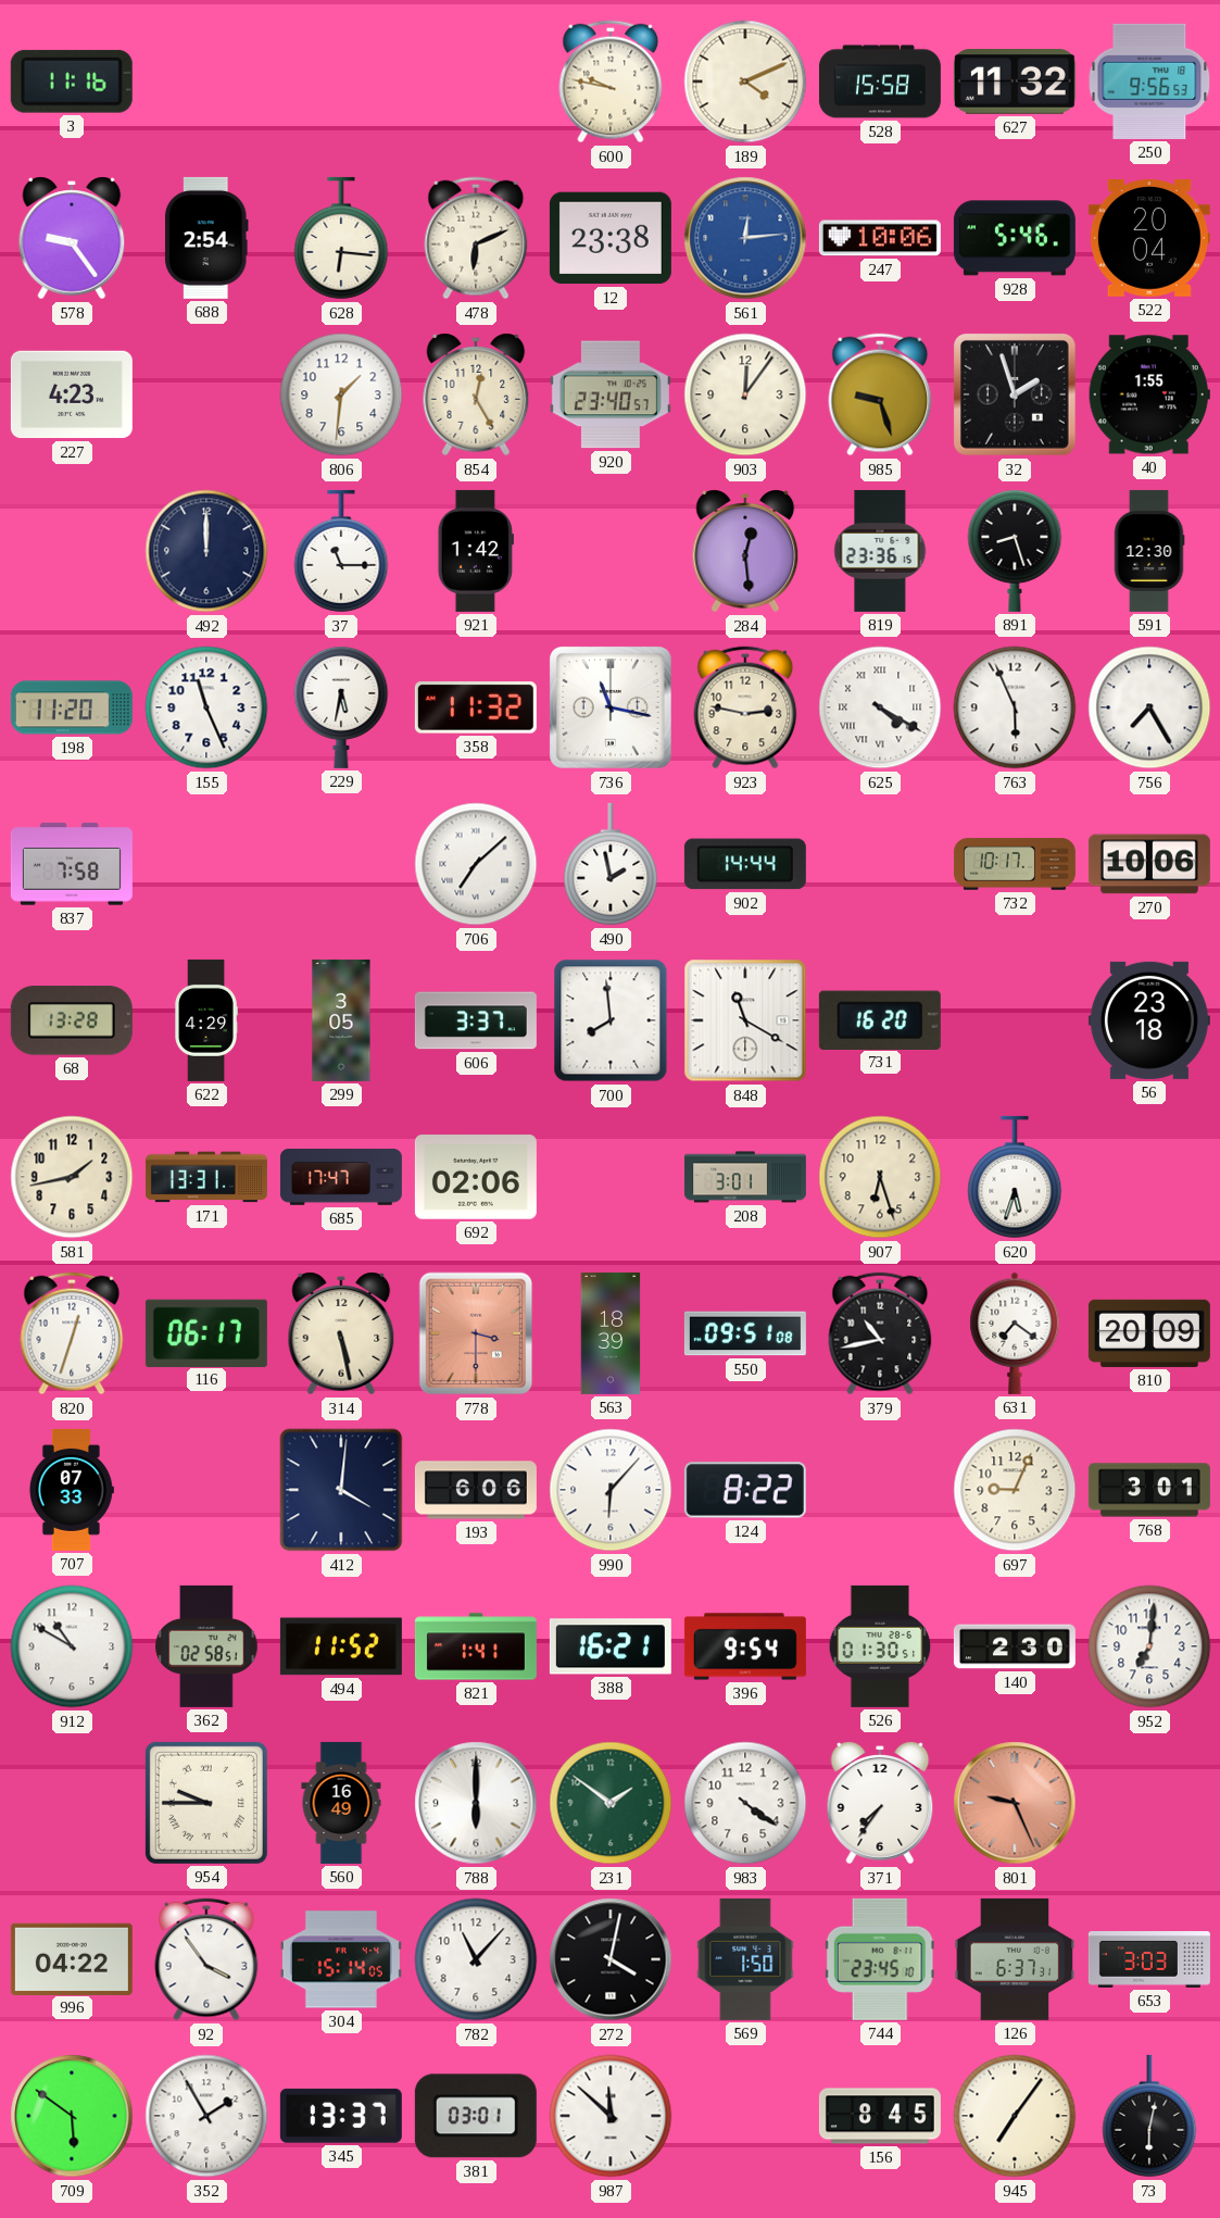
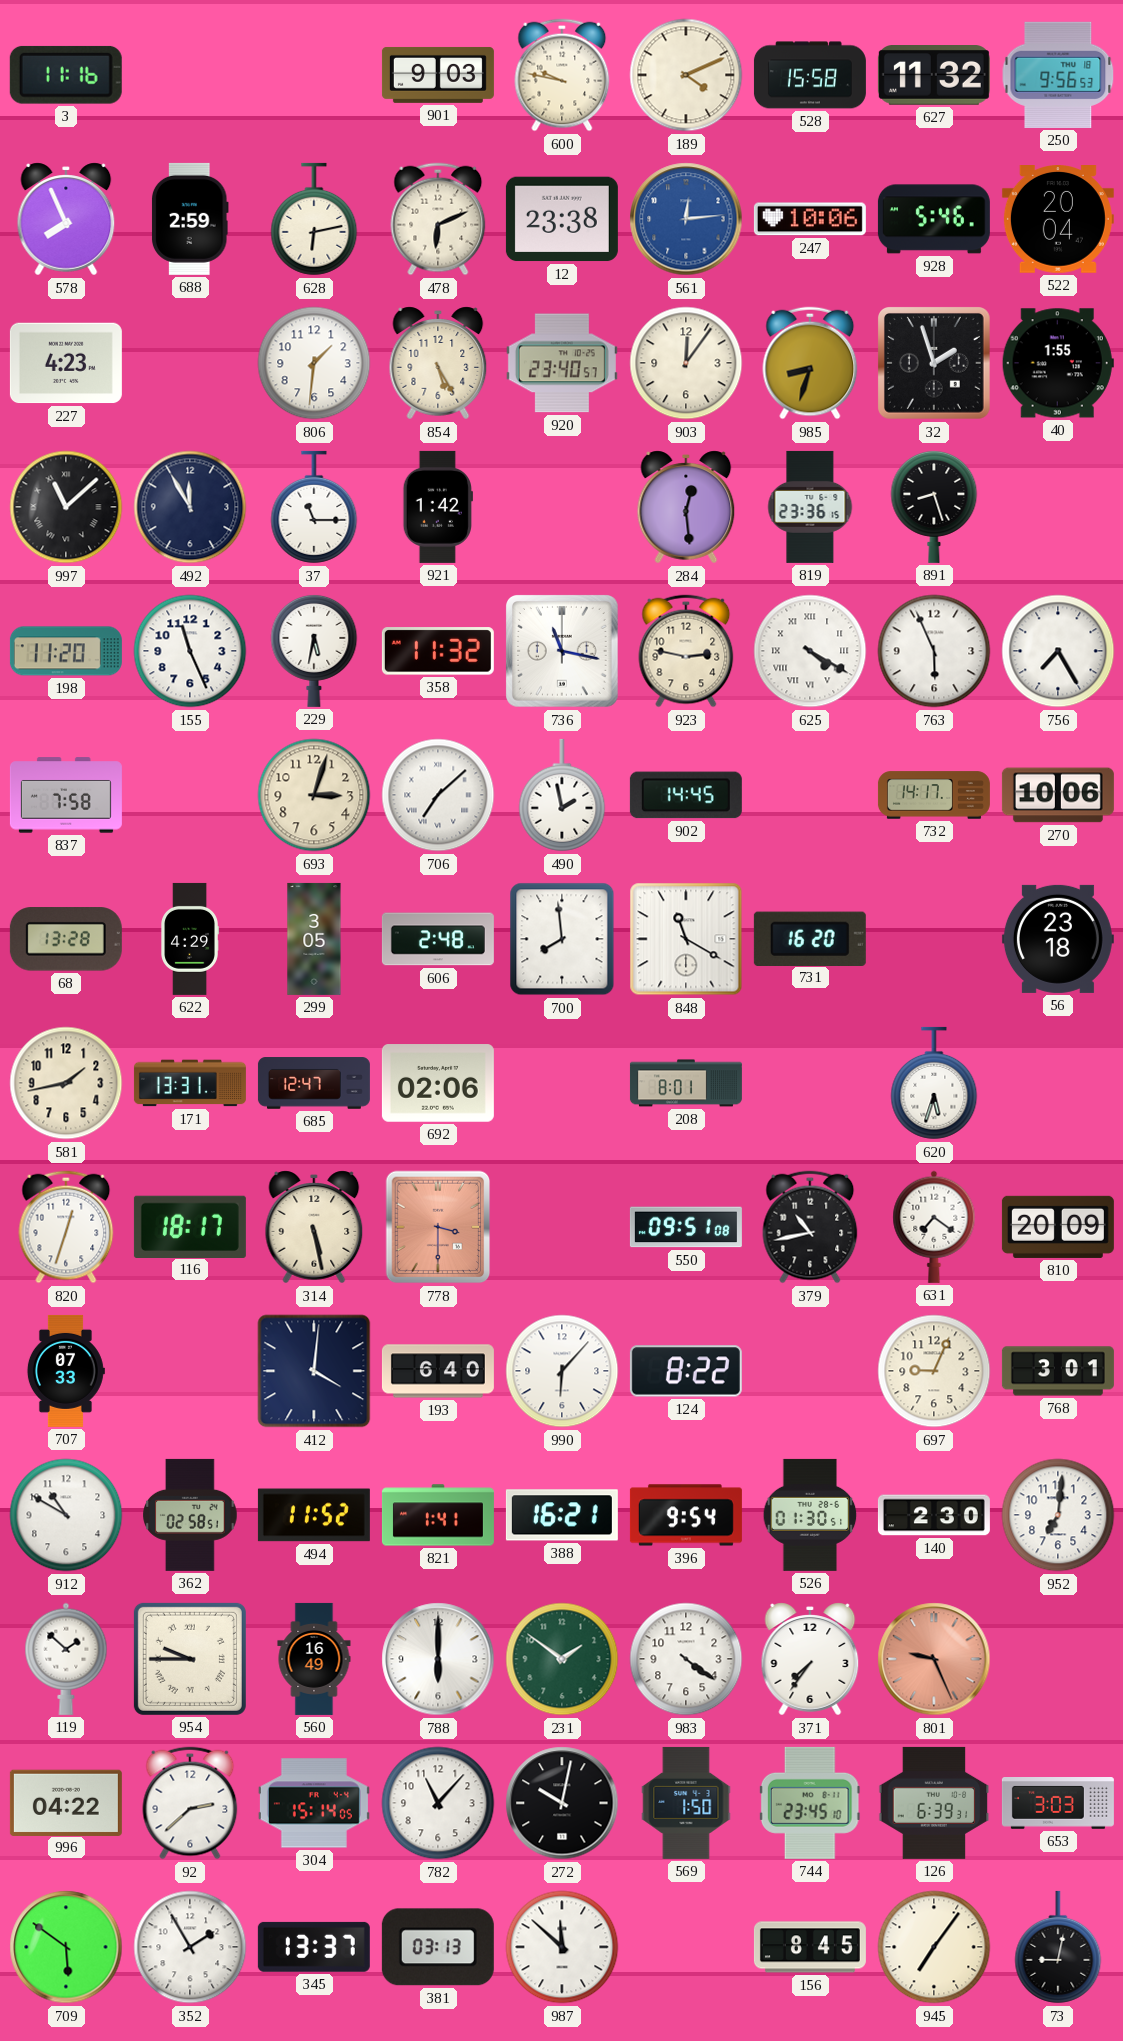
901: none -> 9:03 (438, 75)
578: 9:24 -> 7:56 (66, 219)
688: 2:54 -> 2:59 (190, 219)
628: 6:16 -> 6:13 (314, 219)
854: 12:25 -> 5:25 (438, 363)
985: 9:27 -> 8:33 (810, 363)
997: none -> 11:08 (66, 507)
492: 12:00 -> 11:55 (190, 507)
591: 12:30 -> none (1149, 551)
693: none -> 3:03 (314, 795)
902: 14:44 -> 14:45 (686, 795)
732: 10:17 -> 14:17 (934, 795)
606: 3:37 -> 2:48 (438, 939)
685: 17:47 -> 12:47 (314, 1083)
208: 3:01 -> 8:01 (686, 1083)
907: 6:27 -> none (880, 1177)
116: 06:17 -> 18:17 (190, 1226)
563: 18:39 -> none (611, 1333)
193: 6:06 -> 6:40 (438, 1371)
119: none -> 1:52 (66, 1659)
92: 3:54 -> 2:38 (190, 1803)
272: 4:02 -> 10:02 (562, 1803)
126: 6:37 -> 6:39 (934, 1803)
381: 03:01 -> 03:13 (438, 1947)
73: 6:02 -> 9:02 (1058, 1947)
